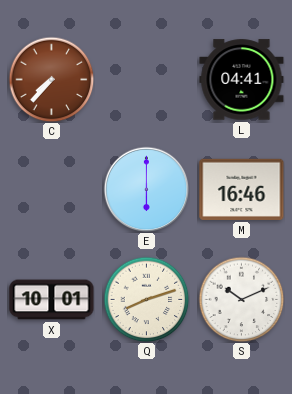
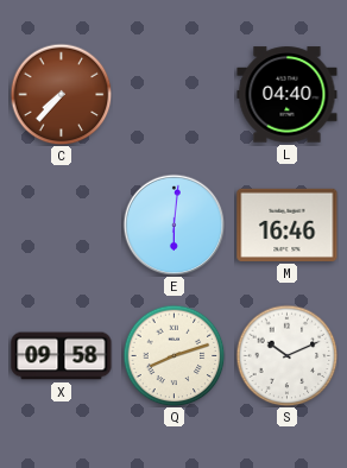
L: 04:41 -> 04:40 (288, 95)
E: 6:00 -> 6:01 (173, 224)
X: 10:01 -> 09:58 (62, 356)
